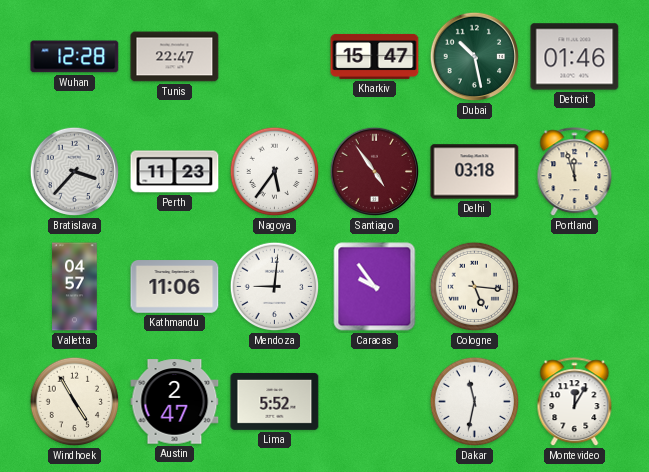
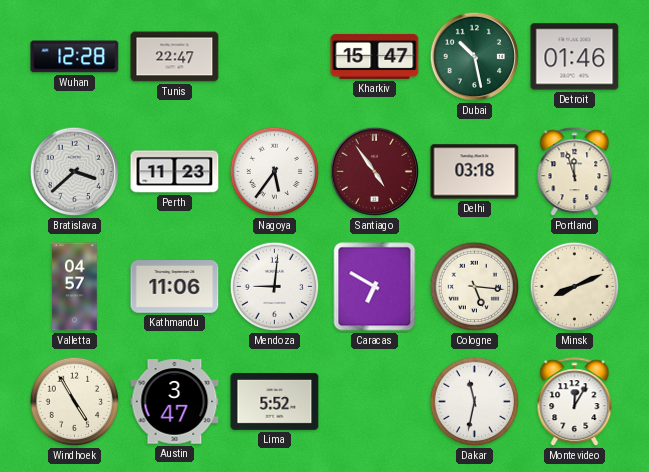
Bratislava: 3:37 -> 3:38 (75, 172)
Caracas: 9:54 -> 6:50 (375, 287)
Minsk: none -> 8:11 (575, 287)
Austin: 2:47 -> 3:47 (175, 402)
